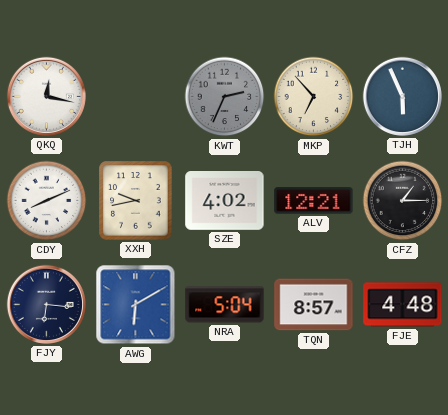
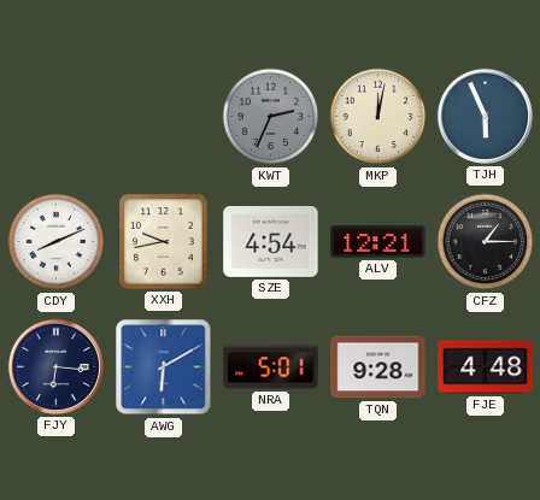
QKQ: 12:17 -> none (46, 96)
MKP: 6:53 -> 12:02 (378, 117)
SZE: 4:02 -> 4:54 (271, 242)
NRA: 5:04 -> 5:01 (271, 367)
TQN: 8:57 -> 9:28 (378, 367)
